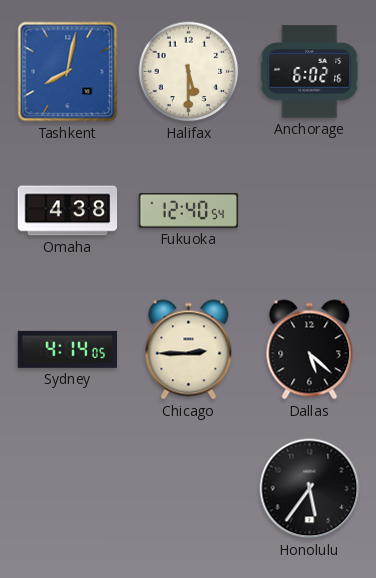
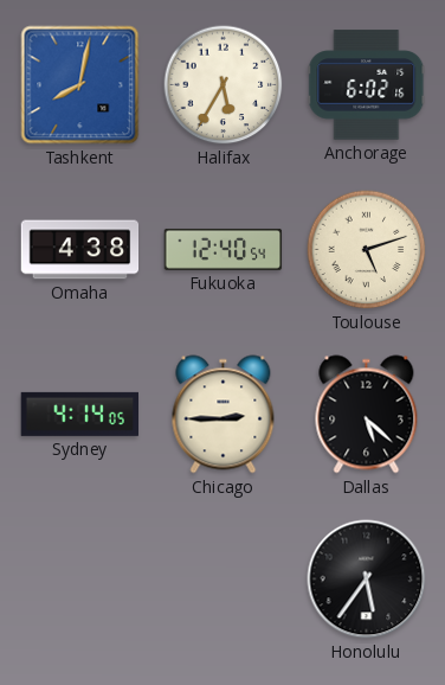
Halifax: 5:30 -> 5:35 (224, 85)
Toulouse: none -> 5:12 (367, 250)
